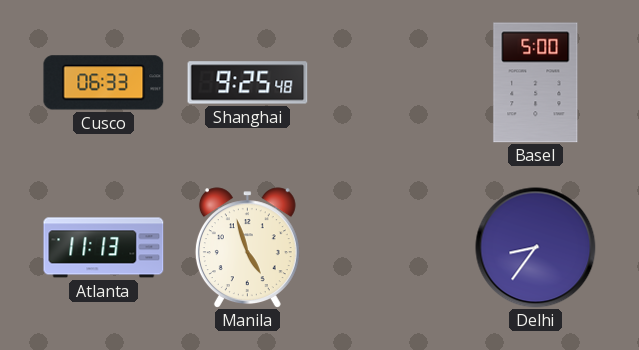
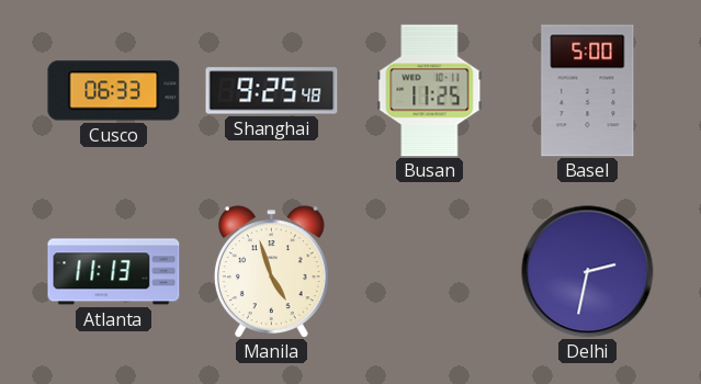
Busan: none -> 11:25 (430, 91)
Delhi: 8:36 -> 2:32 (588, 272)
